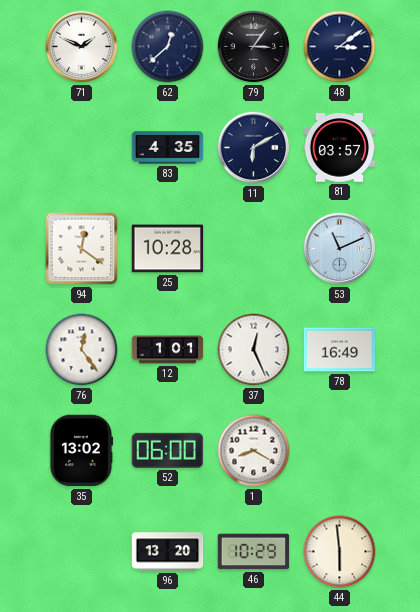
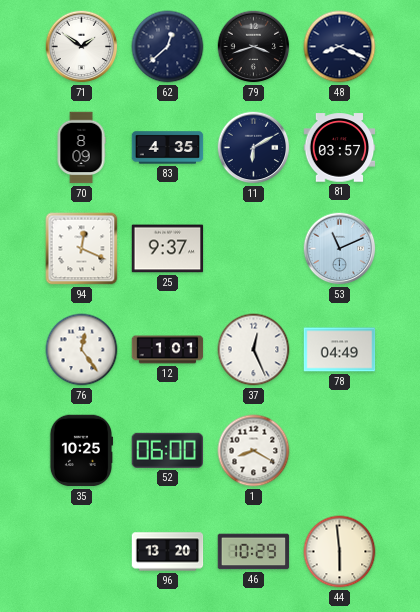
71: 1:49 -> 1:51 (82, 47)
79: 3:06 -> 3:42 (254, 47)
48: 3:09 -> 8:19 (340, 47)
70: none -> 8:09 (81, 148)
94: 12:21 -> 12:19 (82, 249)
25: 10:28 -> 9:37 (168, 249)
78: 16:49 -> 04:49 (340, 350)
35: 13:02 -> 10:25 (81, 451)
